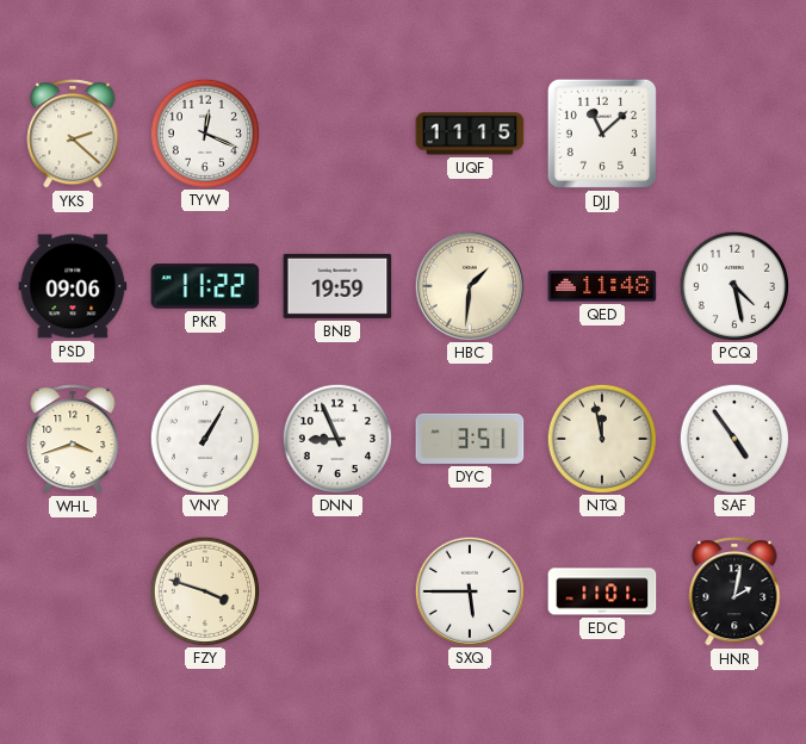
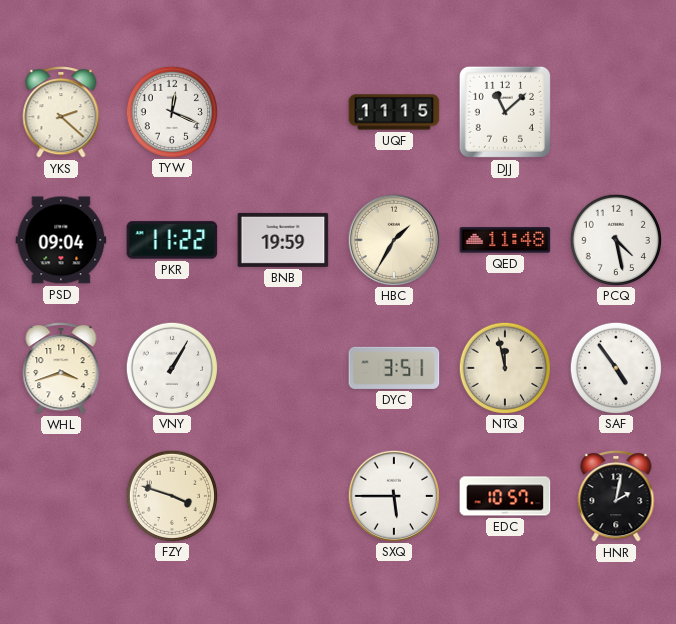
PSD: 09:06 -> 09:04 (61, 240)
HBC: 1:31 -> 1:35 (393, 239)
DNN: 8:56 -> none (336, 438)
EDC: 11:01 -> 10:57 (505, 496)
